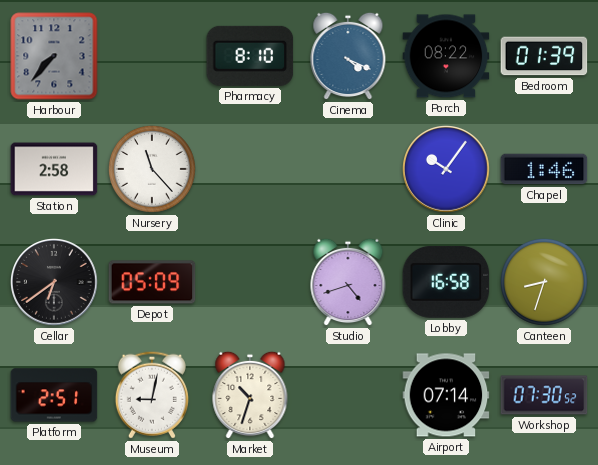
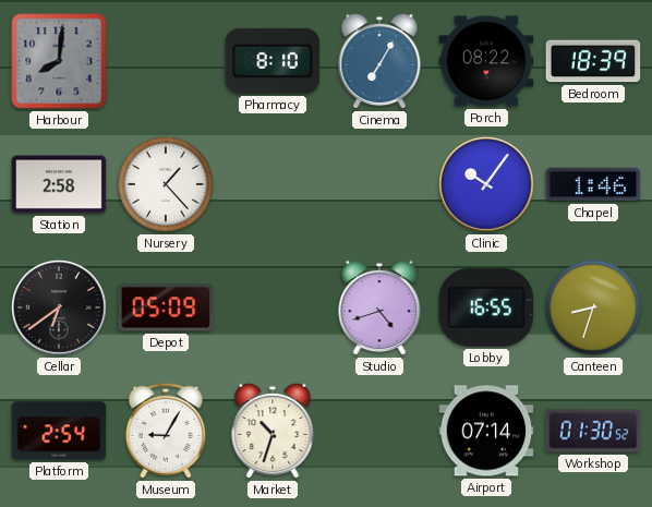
Harbour: 7:37 -> 8:01 (59, 61)
Cinema: 4:19 -> 7:05 (379, 61)
Bedroom: 01:39 -> 18:39 (593, 61)
Nursery: 11:23 -> 1:23 (166, 184)
Lobby: 16:58 -> 16:55 (486, 307)
Platform: 2:51 -> 2:54 (59, 431)
Museum: 9:02 -> 9:05 (166, 431)
Workshop: 07:30 -> 01:30 (593, 431)
